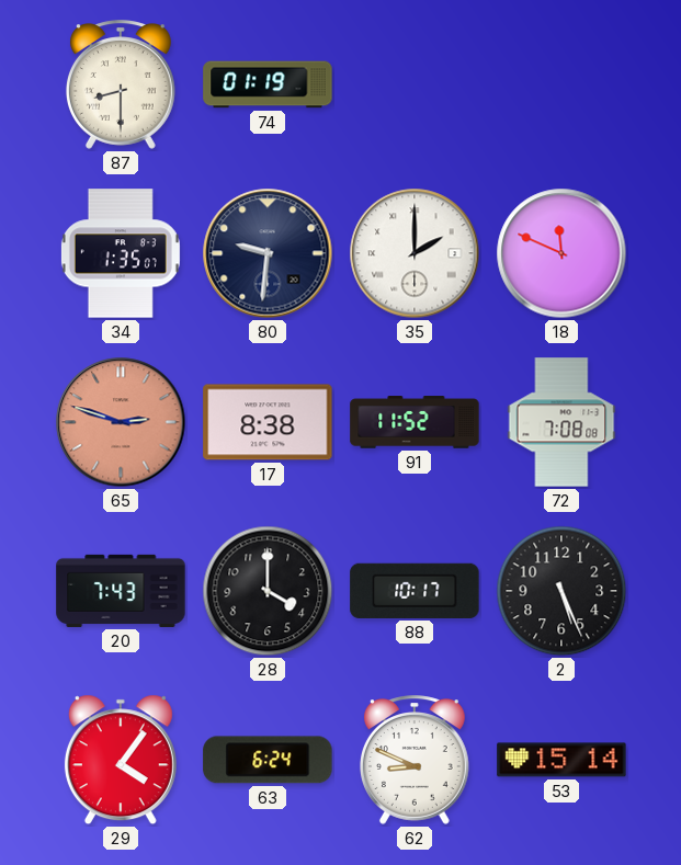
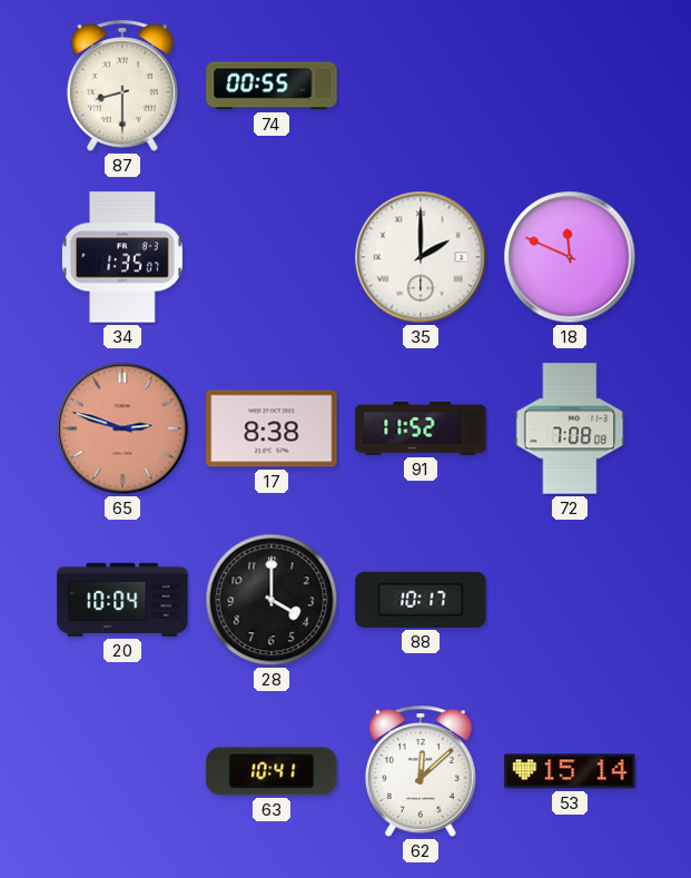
74: 01:19 -> 00:55 (272, 86)
80: 9:31 -> none (268, 253)
20: 7:43 -> 10:04 (122, 600)
2: 5:26 -> none (561, 591)
29: 4:06 -> none (121, 760)
63: 6:24 -> 10:41 (272, 771)
62: 8:49 -> 12:08 (421, 771)
